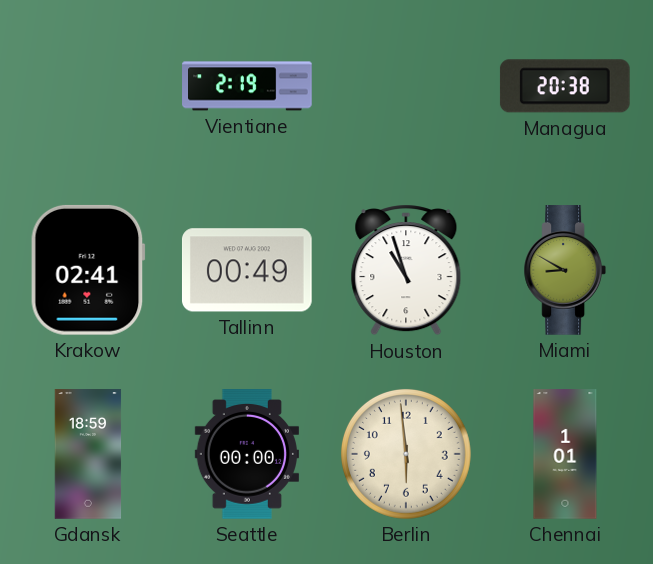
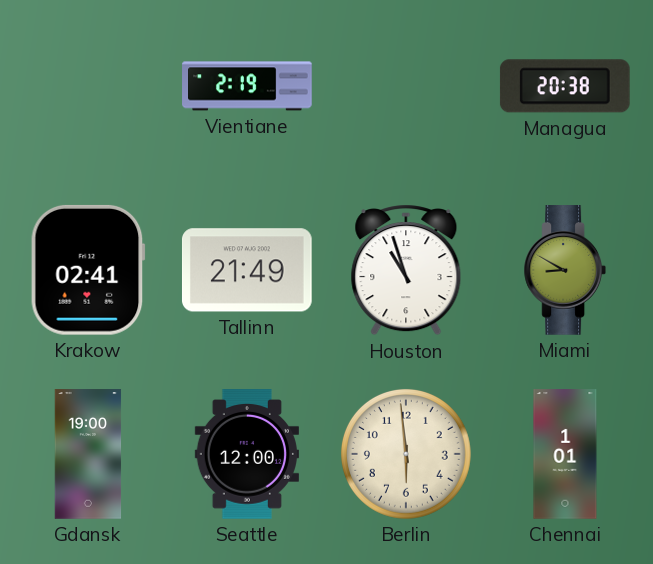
Tallinn: 00:49 -> 21:49 (247, 270)
Gdansk: 18:59 -> 19:00 (88, 454)
Seattle: 00:00 -> 12:00 (247, 454)
